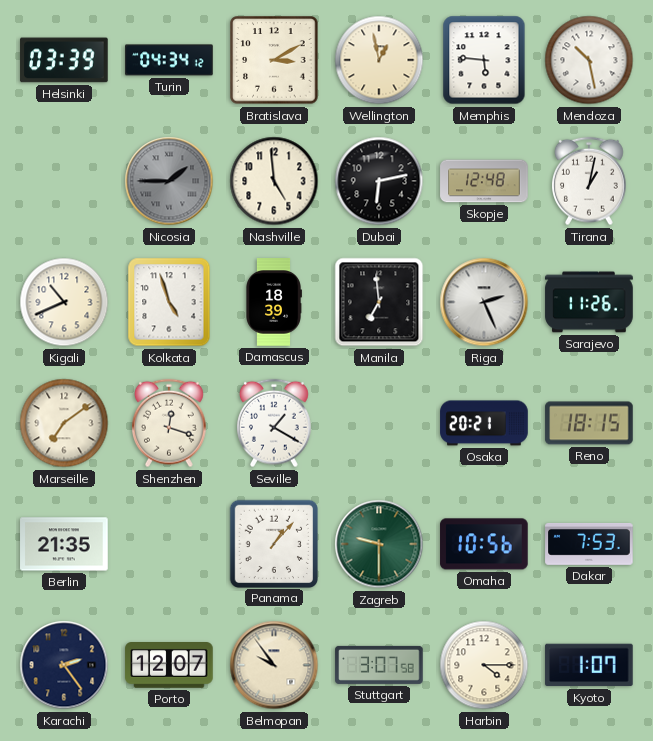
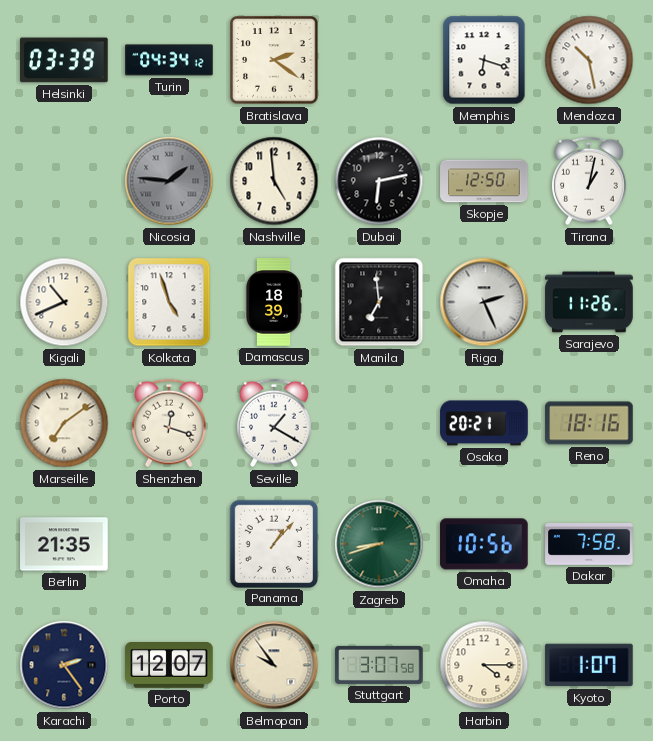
Bratislava: 3:10 -> 2:21 (274, 60)
Wellington: 12:58 -> none (379, 60)
Memphis: 5:46 -> 6:18 (484, 60)
Nicosia: 1:45 -> 1:46 (169, 181)
Skopje: 12:48 -> 12:50 (484, 181)
Reno: 18:15 -> 18:16 (589, 423)
Zagreb: 9:30 -> 8:42 (379, 544)
Dakar: 7:53 -> 7:58 (589, 544)
